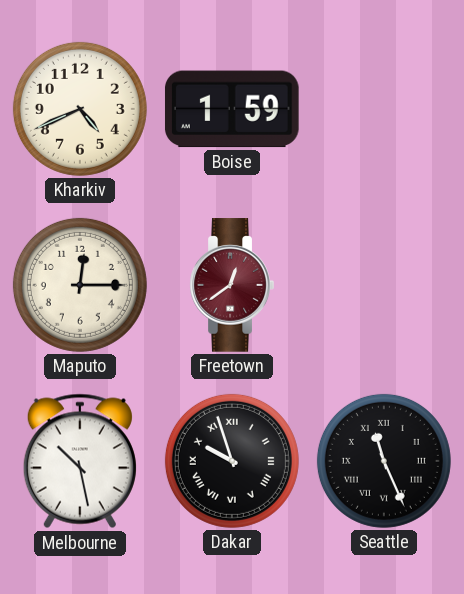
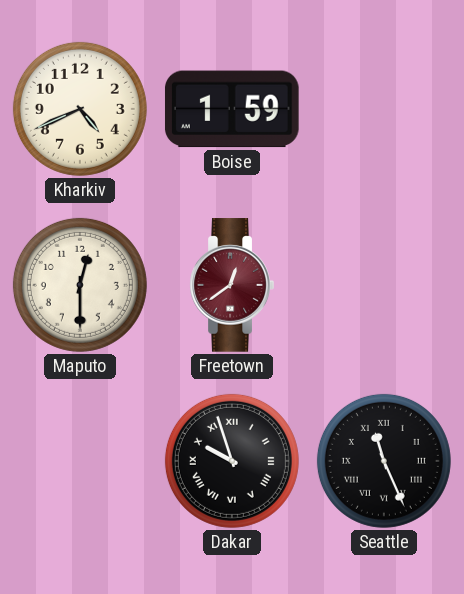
Maputo: 12:15 -> 12:30 (80, 285)
Melbourne: 10:28 -> none (80, 461)
